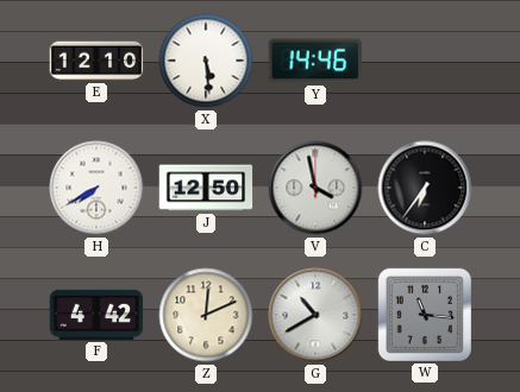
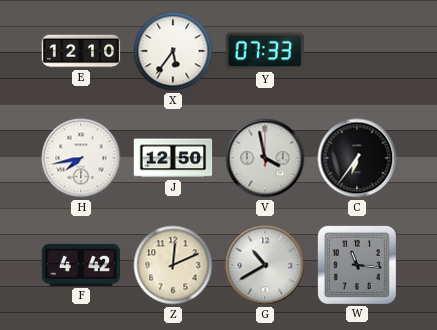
X: 5:29 -> 5:36 (173, 51)
Y: 14:46 -> 07:33 (264, 51)
H: 7:40 -> 7:43 (81, 158)
